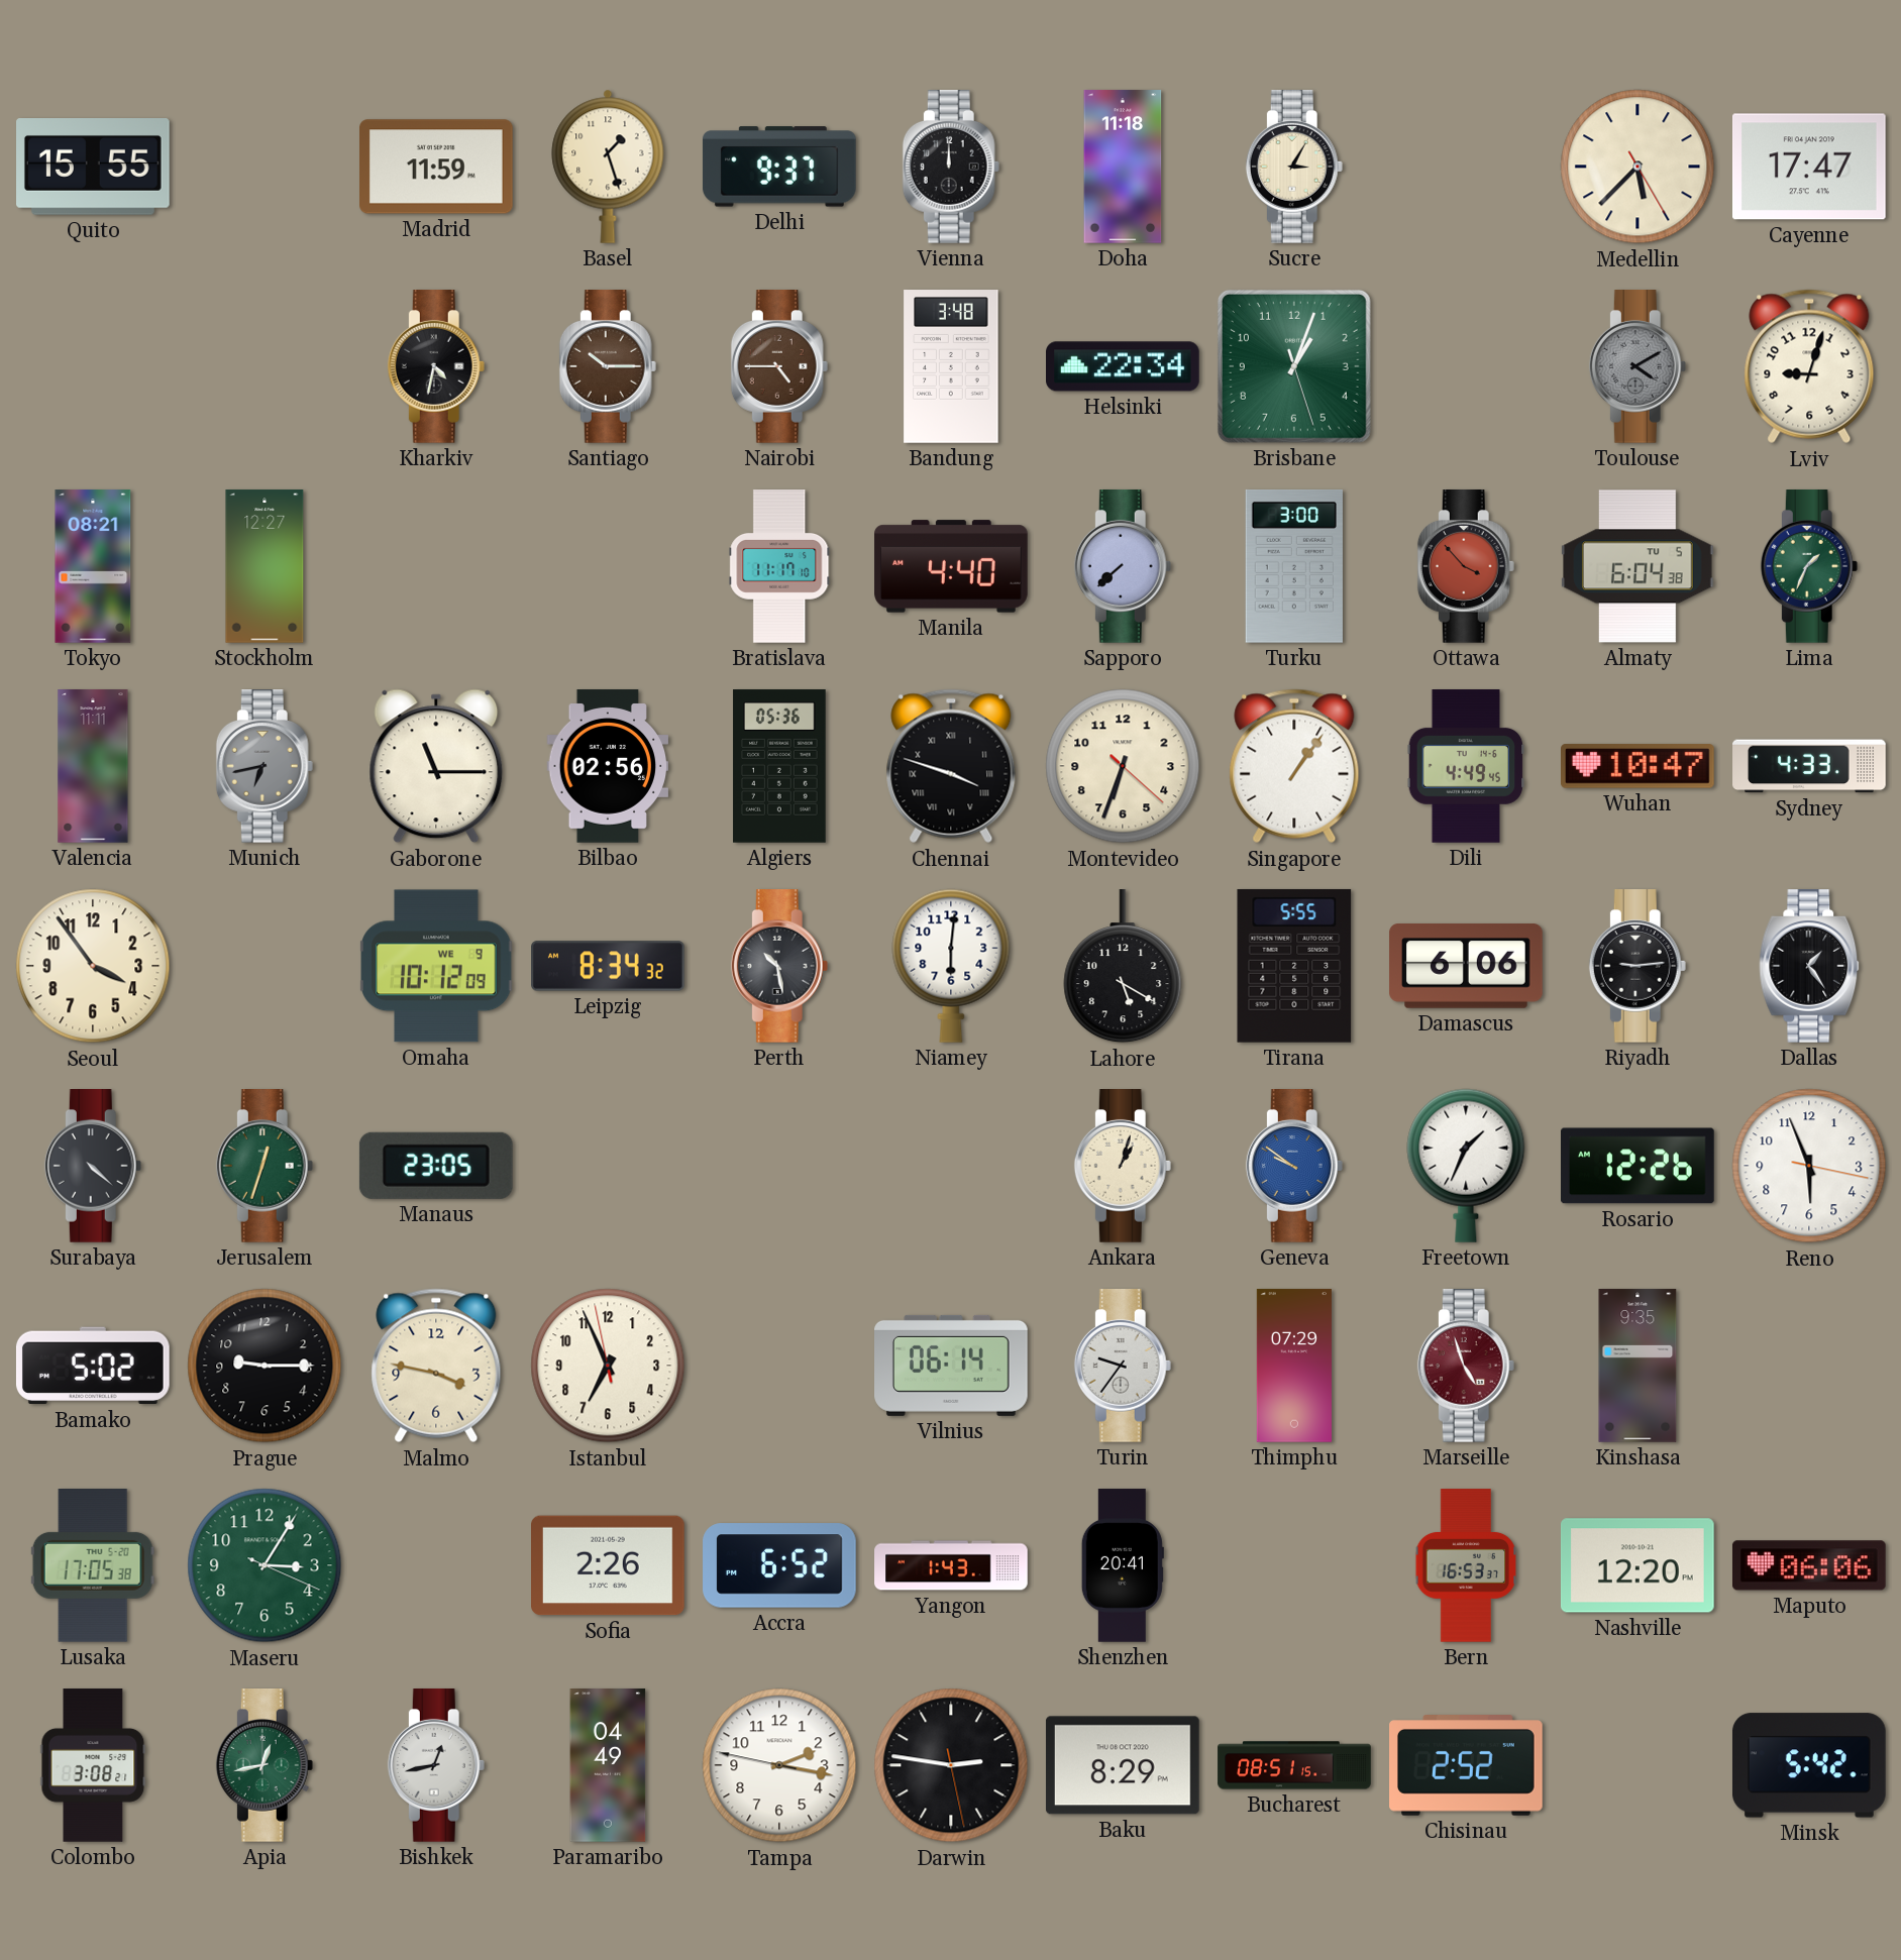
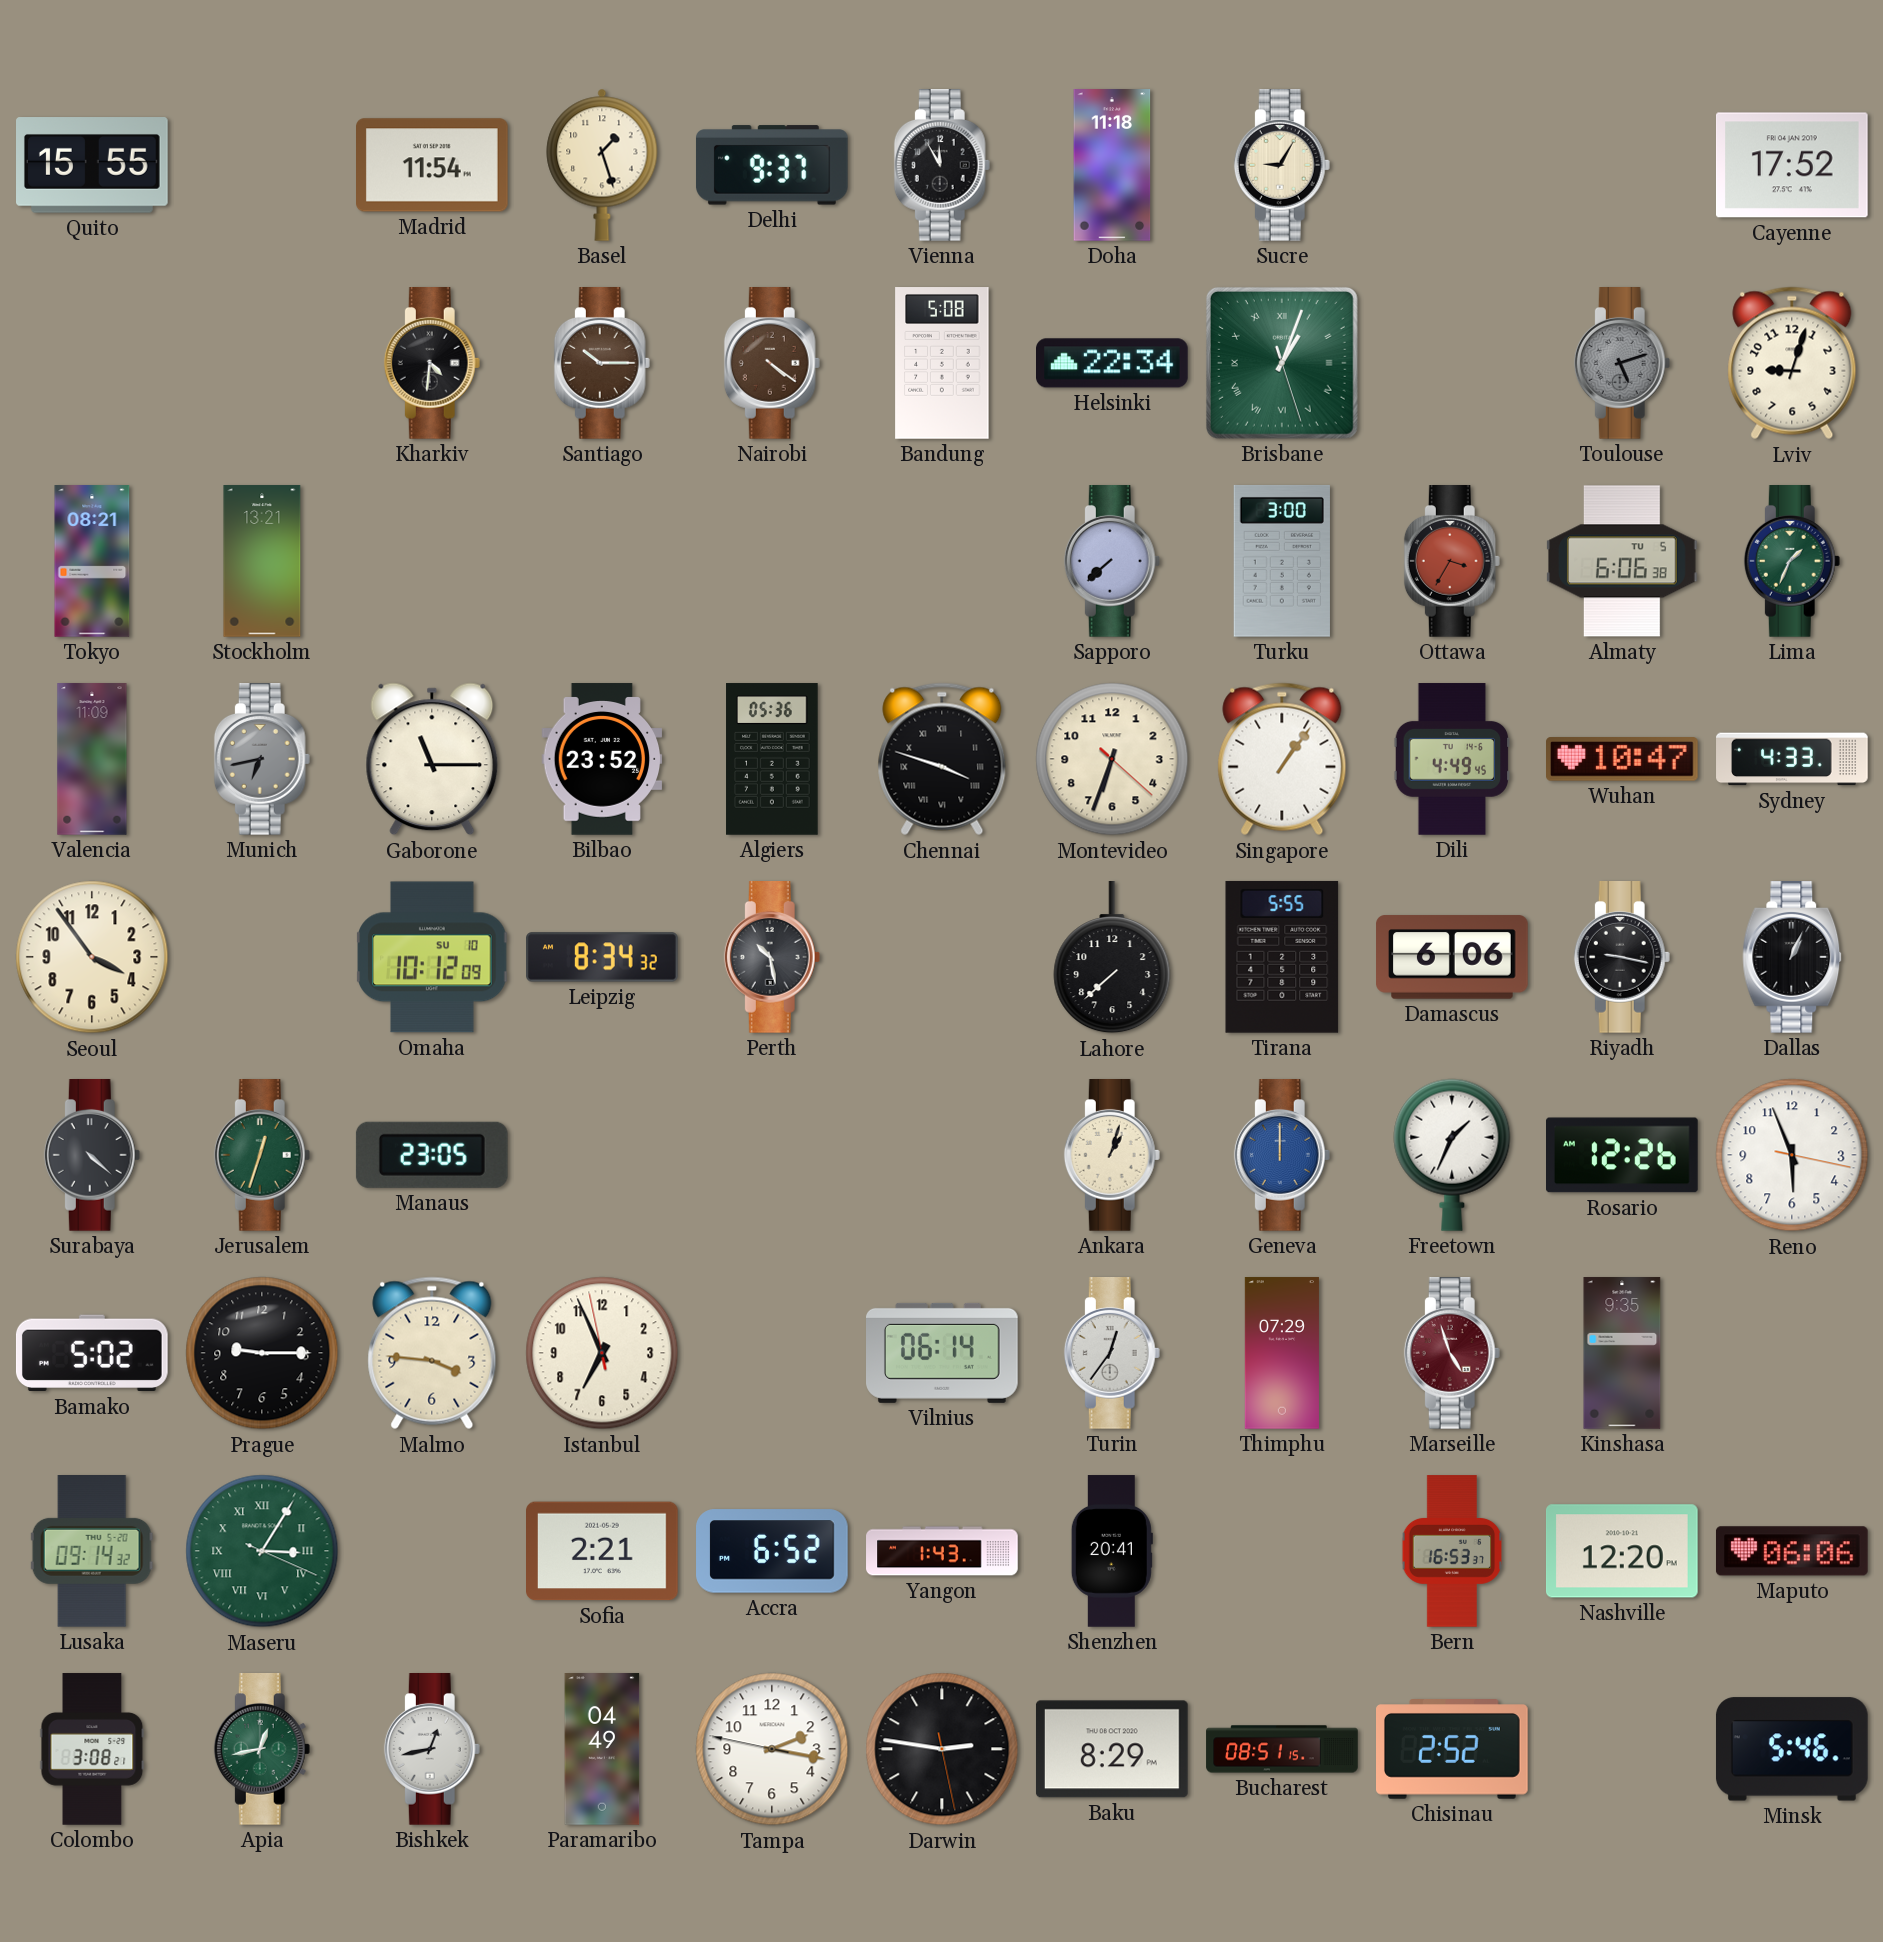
Madrid: 11:59 -> 11:54 (433, 165)
Vienna: 12:00 -> 11:55 (942, 166)
Sucre: 3:05 -> 9:05 (1282, 166)
Medellin: 5:37 -> none (1638, 167)
Cayenne: 17:47 -> 17:52 (1793, 165)
Kharkiv: 4:32 -> 4:31 (432, 364)
Nairobi: 4:45 -> 4:21 (772, 364)
Bandung: 3:48 -> 5:08 (942, 363)
Brisbane numerals: Arabic -> Roman (1282, 363)
Toulouse: 4:10 -> 5:12 (1622, 364)
Stockholm: 12:27 -> 13:21 (262, 561)
Bratislava: 11:17 -> none (779, 566)
Manila: 4:40 -> none (951, 566)
Ottawa: 3:53 -> 3:35 (1452, 562)
Almaty: 6:04 -> 6:06 (1623, 561)
Valencia: 11:11 -> 11:09 (92, 759)
Bilbao: 02:56 -> 23:52 (602, 759)
Omaha date: WE 9 -> SU 10 (432, 957)
Niamey: 6:01 -> none (951, 966)
Lahore: 5:20 -> 7:38 (1112, 958)
Riyadh: 9:14 -> 9:17 (1622, 958)
Dallas: 1:24 -> 1:04 (1792, 958)
Geneva: 9:51 -> 12:00 (1282, 1156)
Malmo: 3:47 -> 3:46 (432, 1353)
Turin: 9:36 -> 12:36 (1112, 1354)
Lusaka: 17:05 -> 09:14 (92, 1552)
Maseru numerals: Arabic -> Roman (262, 1551)
Sofia: 2:26 -> 2:21 (603, 1551)
Minsk: 5:42 -> 5:46 (1792, 1749)
